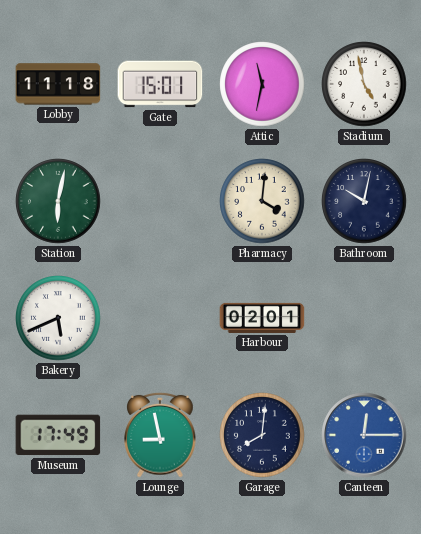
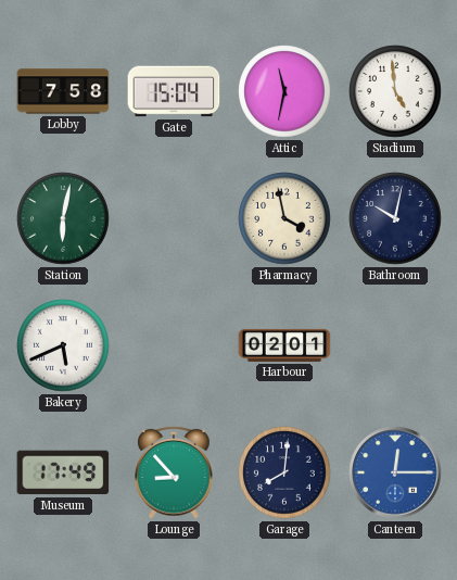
Lobby: 11:18 -> 7:58 (63, 91)
Gate: 15:01 -> 15:04 (174, 91)
Stadium: 4:58 -> 4:59 (395, 91)
Pharmacy: 4:01 -> 3:58 (284, 218)
Lounge: 8:58 -> 8:53 (174, 472)
